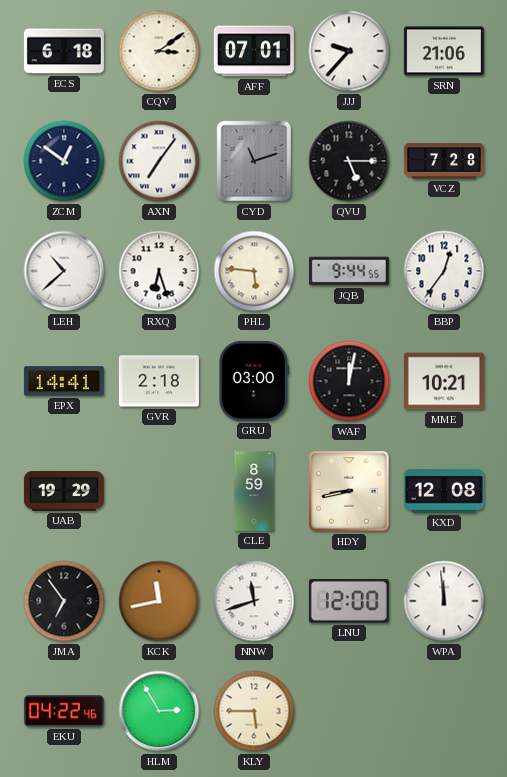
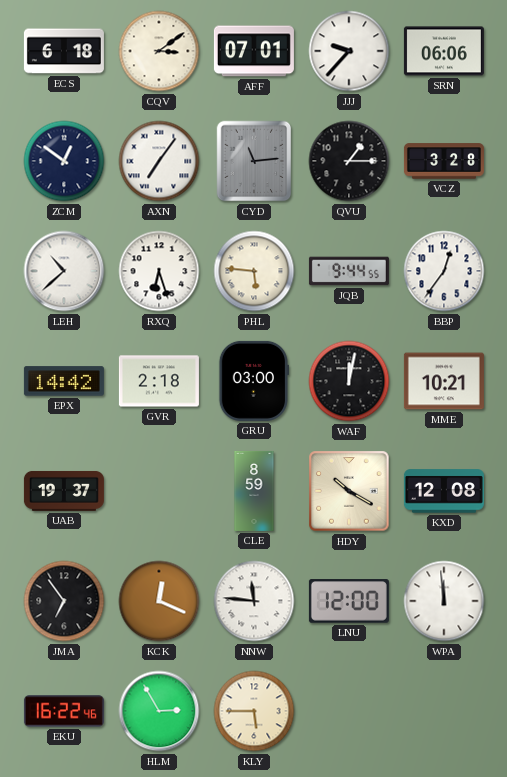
SRN: 21:06 -> 06:06 (444, 51)
CYD: 11:12 -> 11:14 (254, 161)
QVU: 5:15 -> 1:15 (349, 161)
VCZ: 7:28 -> 3:28 (444, 161)
EPX: 14:41 -> 14:42 (64, 381)
UAB: 19:29 -> 19:37 (64, 491)
HDY: 8:43 -> 10:20 (349, 491)
KCK: 11:43 -> 12:19 (159, 601)
NNW: 11:42 -> 11:46 (254, 601)
EKU: 04:22 -> 16:22 (64, 711)
